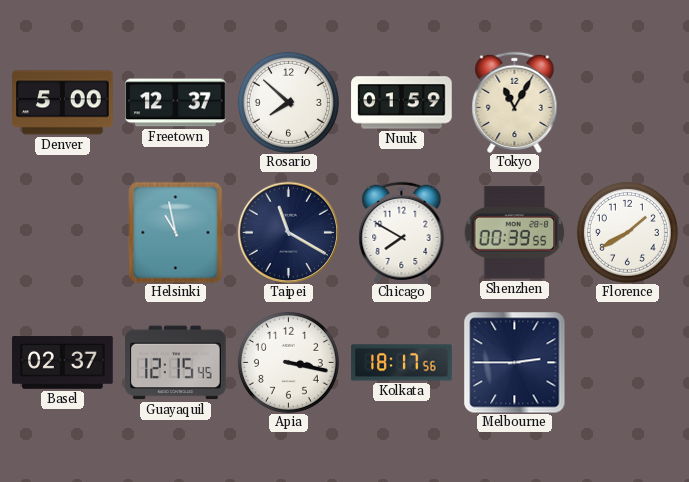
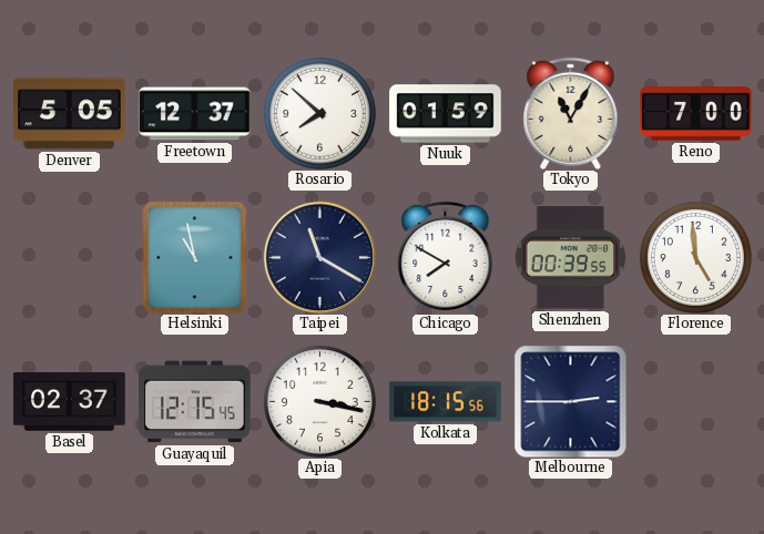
Denver: 5:00 -> 5:05 (70, 114)
Reno: none -> 7:00 (696, 114)
Florence: 1:40 -> 4:59 (695, 257)
Kolkata: 18:17 -> 18:15 (446, 402)
